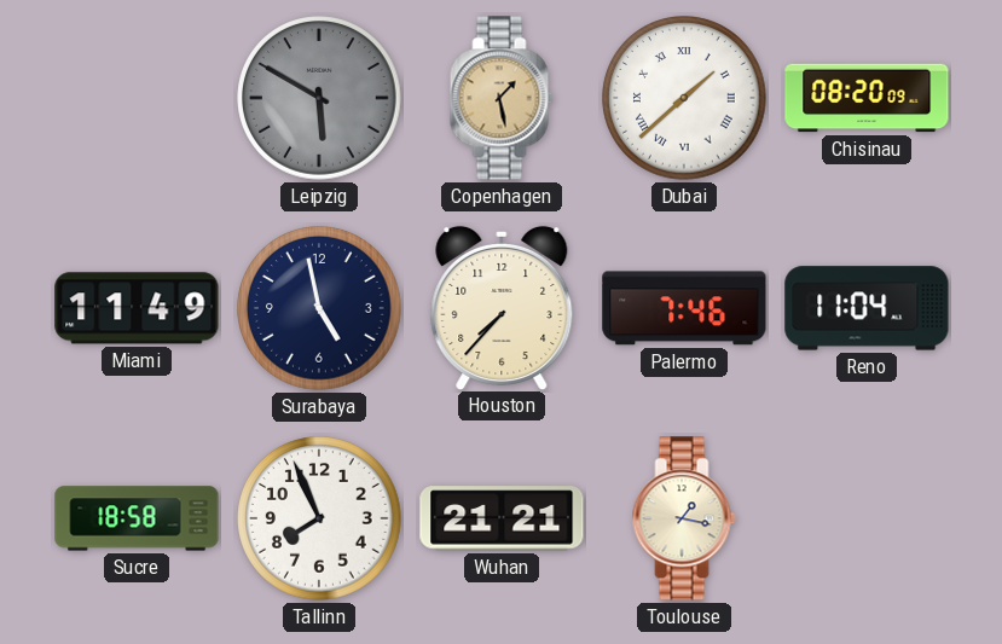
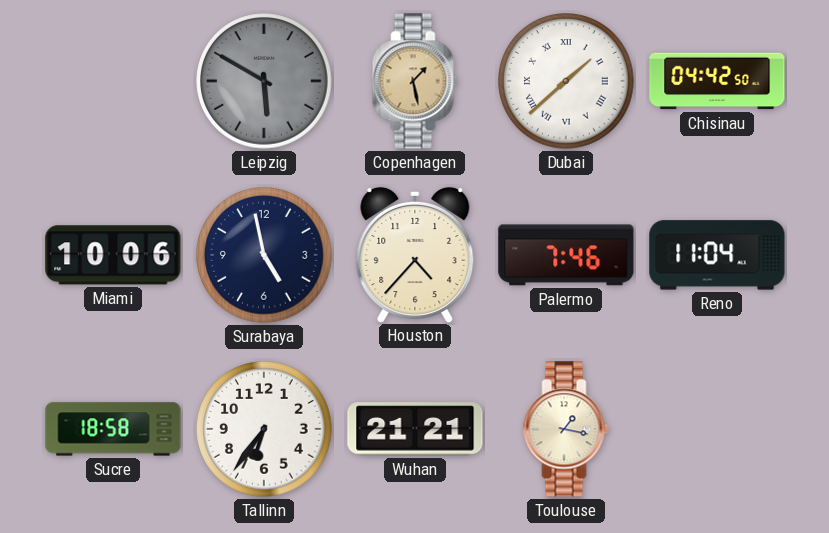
Chisinau: 08:20 -> 04:42 (717, 81)
Miami: 11:49 -> 10:06 (113, 255)
Houston: 7:37 -> 4:37 (415, 254)
Tallinn: 7:56 -> 6:36 (264, 429)
